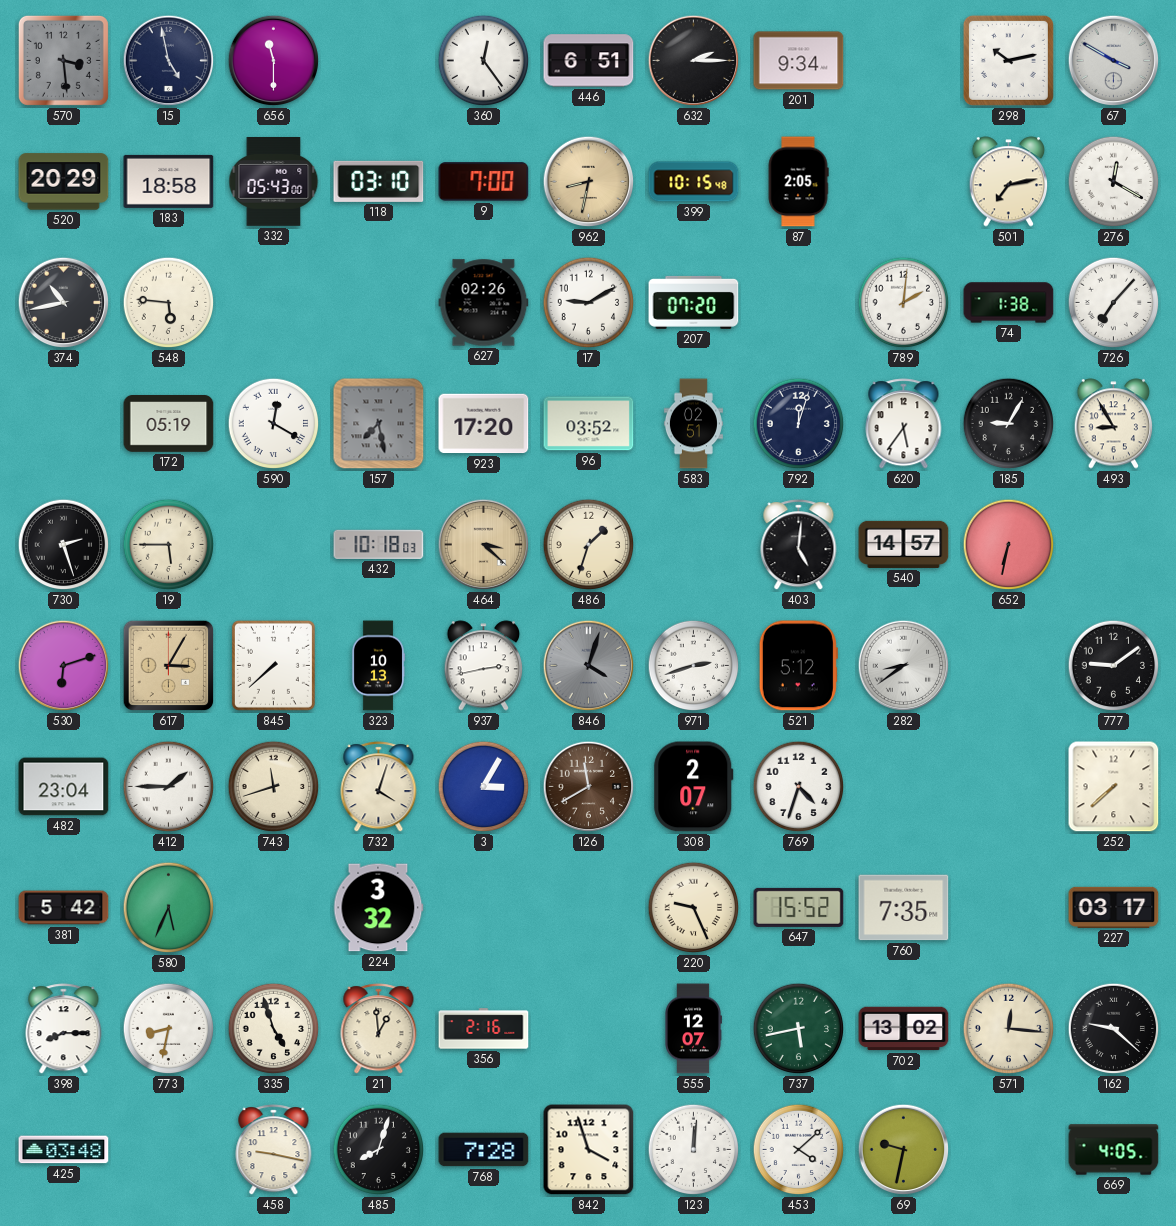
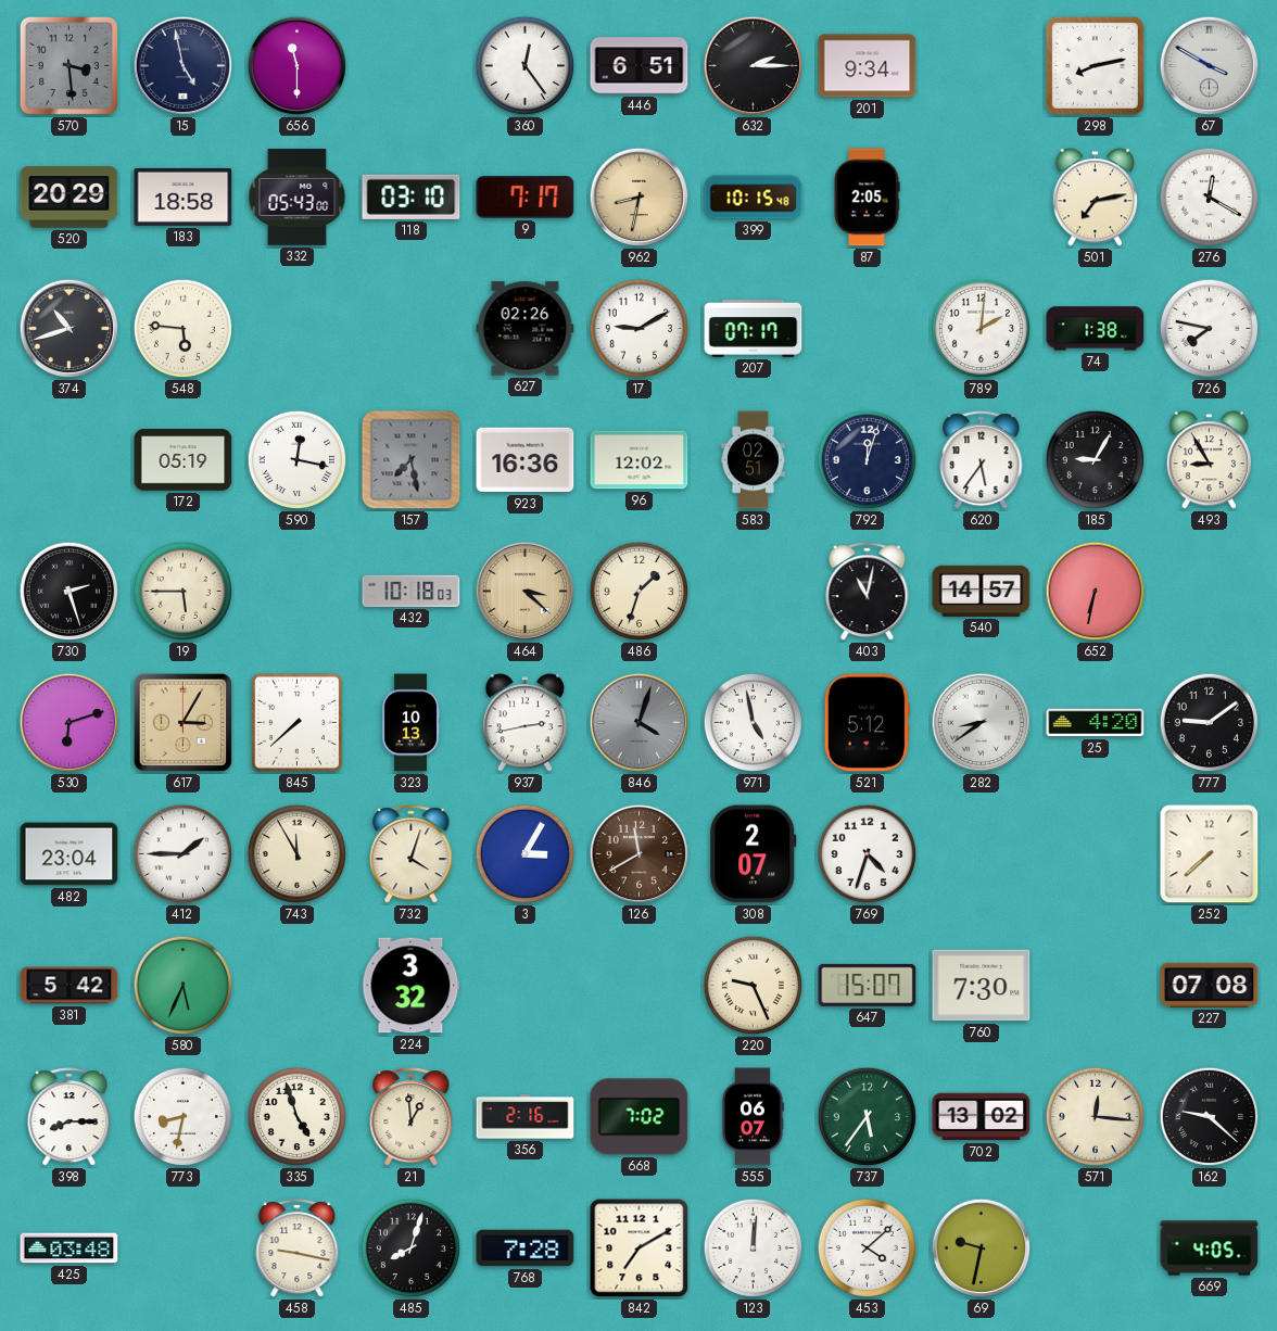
298: 10:13 -> 8:13 (1095, 65)
9: 7:00 -> 7:17 (526, 198)
374: 10:43 -> 10:42 (69, 329)
207: 07:20 -> 07:17 (754, 328)
726: 7:07 -> 7:47 (1210, 329)
590: 12:20 -> 12:17 (298, 460)
923: 17:20 -> 16:36 (526, 460)
96: 03:52 -> 12:02 (640, 460)
403: 5:01 -> 11:02 (868, 592)
971: 2:42 -> 4:58 (754, 723)
25: none -> 4:20 (1096, 723)
743: 11:42 -> 11:55 (298, 854)
647: 15:52 -> 15:07 (868, 985)
760: 7:35 -> 7:30 (982, 986)
227: 03:17 -> 07:08 (1210, 985)
668: none -> 7:02 (640, 1117)
555: 12:07 -> 06:07 (754, 1117)
737: 5:43 -> 5:36 (868, 1117)
842: 3:57 -> 7:10 (640, 1248)
